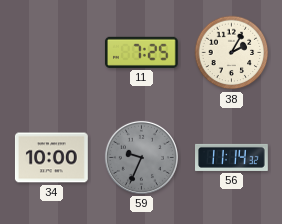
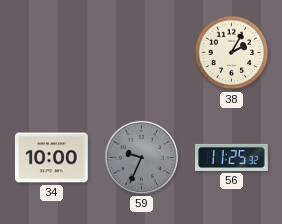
11: 7:25 -> none (141, 52)
56: 11:14 -> 11:25 (232, 157)
